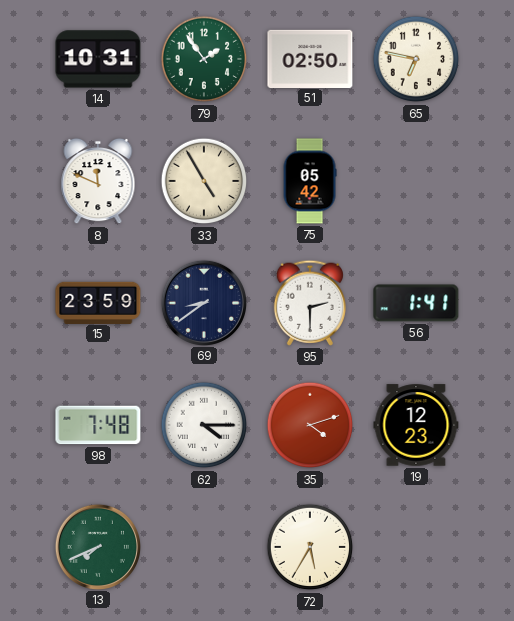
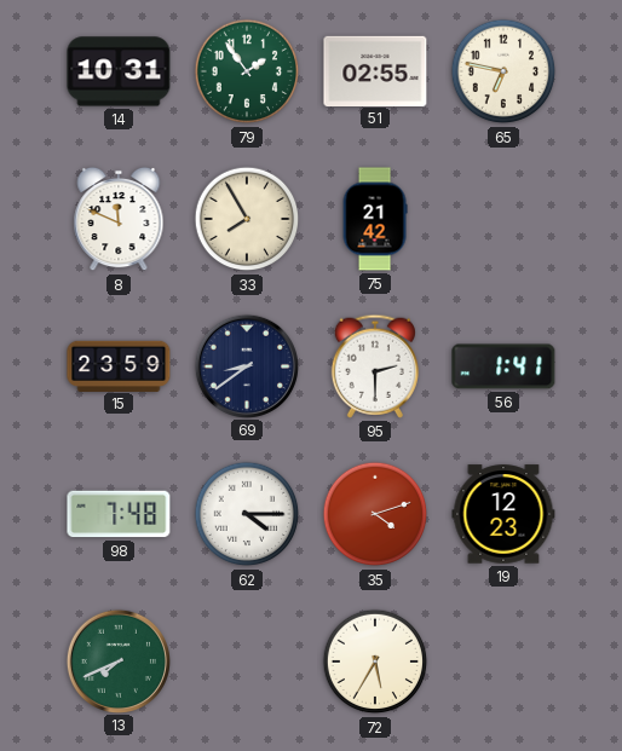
51: 02:50 -> 02:55 (375, 70)
33: 4:55 -> 7:55 (247, 219)
75: 05:42 -> 21:42 (375, 219)
